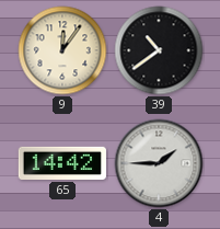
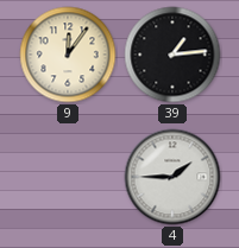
39: 10:39 -> 1:14 (172, 55)
65: 14:42 -> none (61, 163)
